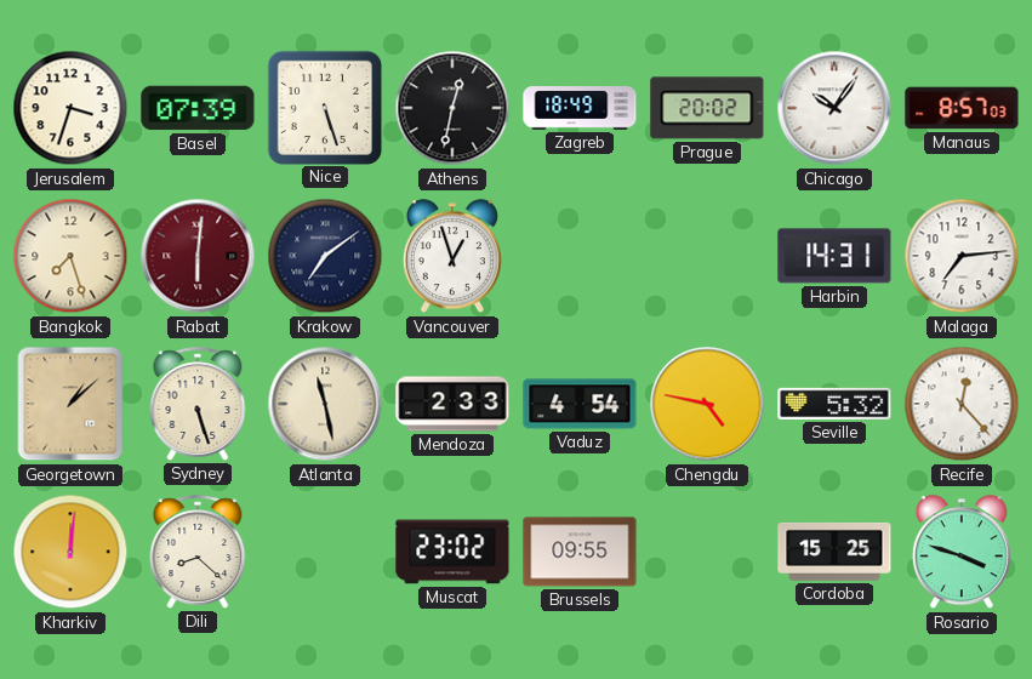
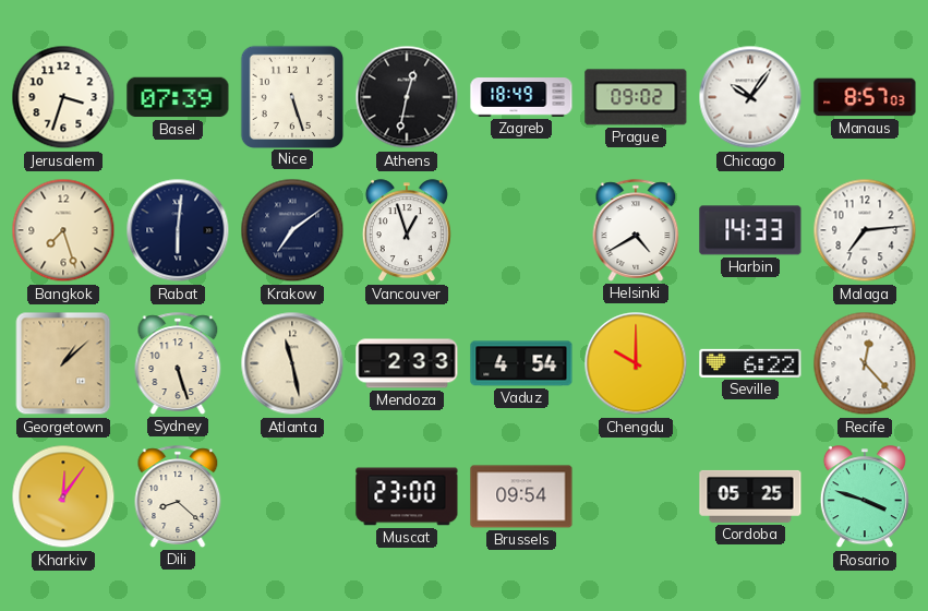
Prague: 20:02 -> 09:02 (636, 97)
Rabat dial: burgundy -> navy (178, 230)
Helsinki: none -> 4:40 (636, 230)
Harbin: 14:31 -> 14:33 (750, 230)
Chengdu: 4:47 -> 10:00 (636, 363)
Seville: 5:32 -> 6:22 (750, 363)
Kharkiv: 12:01 -> 12:06 (63, 496)
Muscat: 23:02 -> 23:00 (407, 496)
Brussels: 09:55 -> 09:54 (521, 496)
Cordoba: 15:25 -> 05:25 (750, 496)
